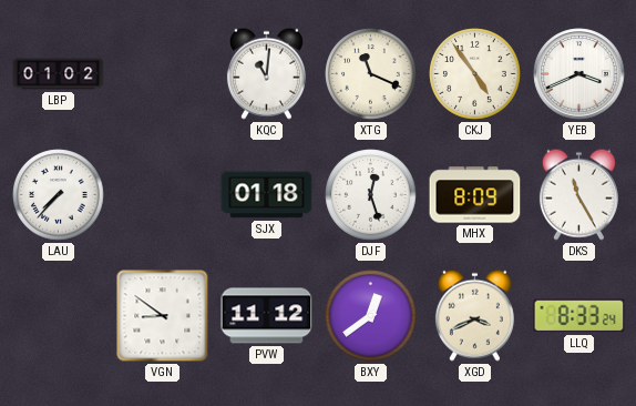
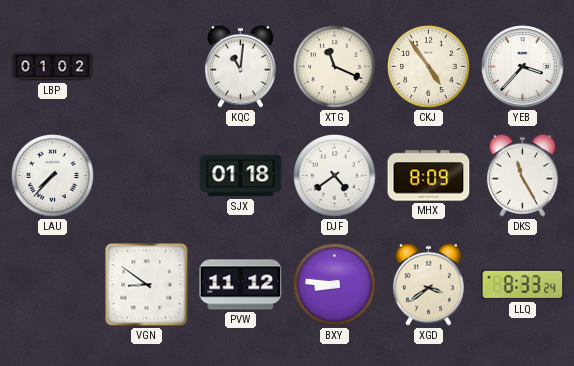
YEB: 3:41 -> 3:37 (523, 67)
DJF: 12:27 -> 4:39 (335, 176)
BXY: 12:39 -> 8:46 (335, 285)
XGD: 3:41 -> 3:39 (428, 284)
